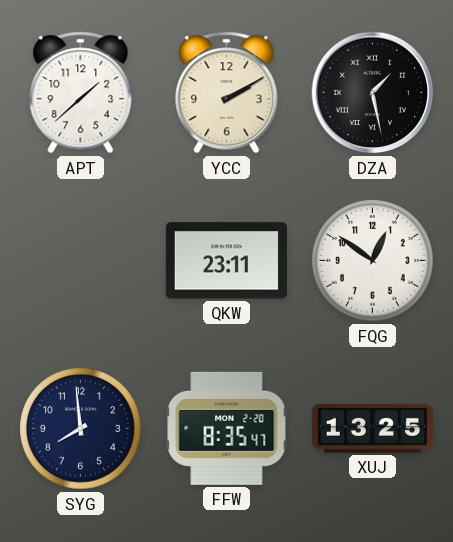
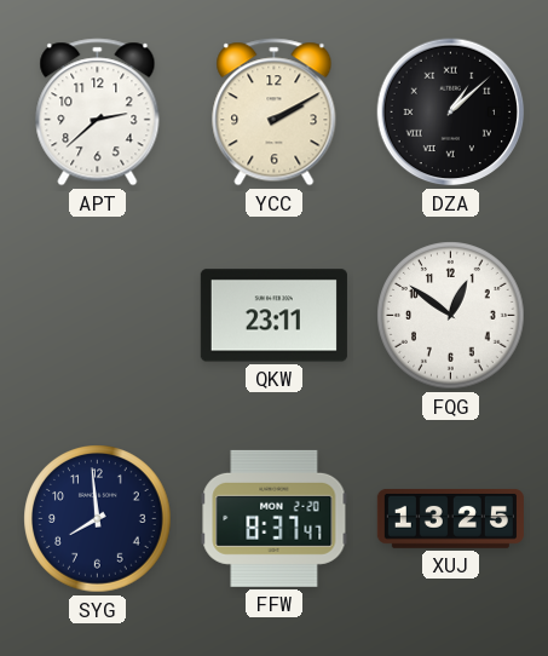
APT: 1:38 -> 2:38 (98, 113)
DZA: 1:28 -> 1:08 (451, 113)
FFW: 8:35 -> 8:37 (275, 518)
